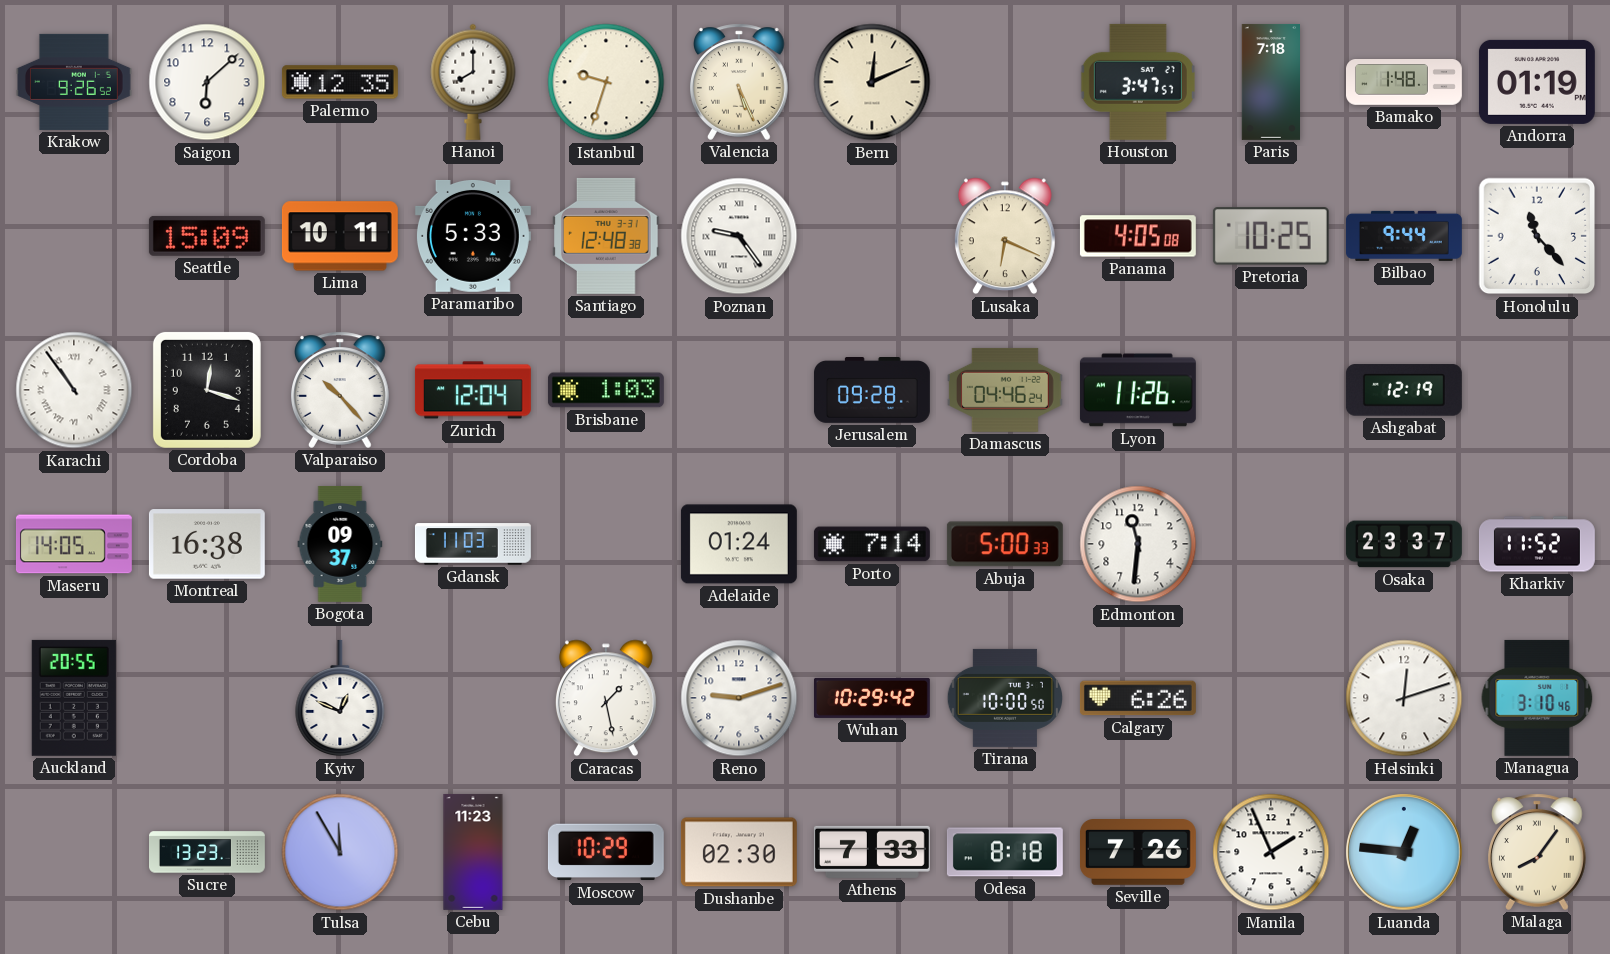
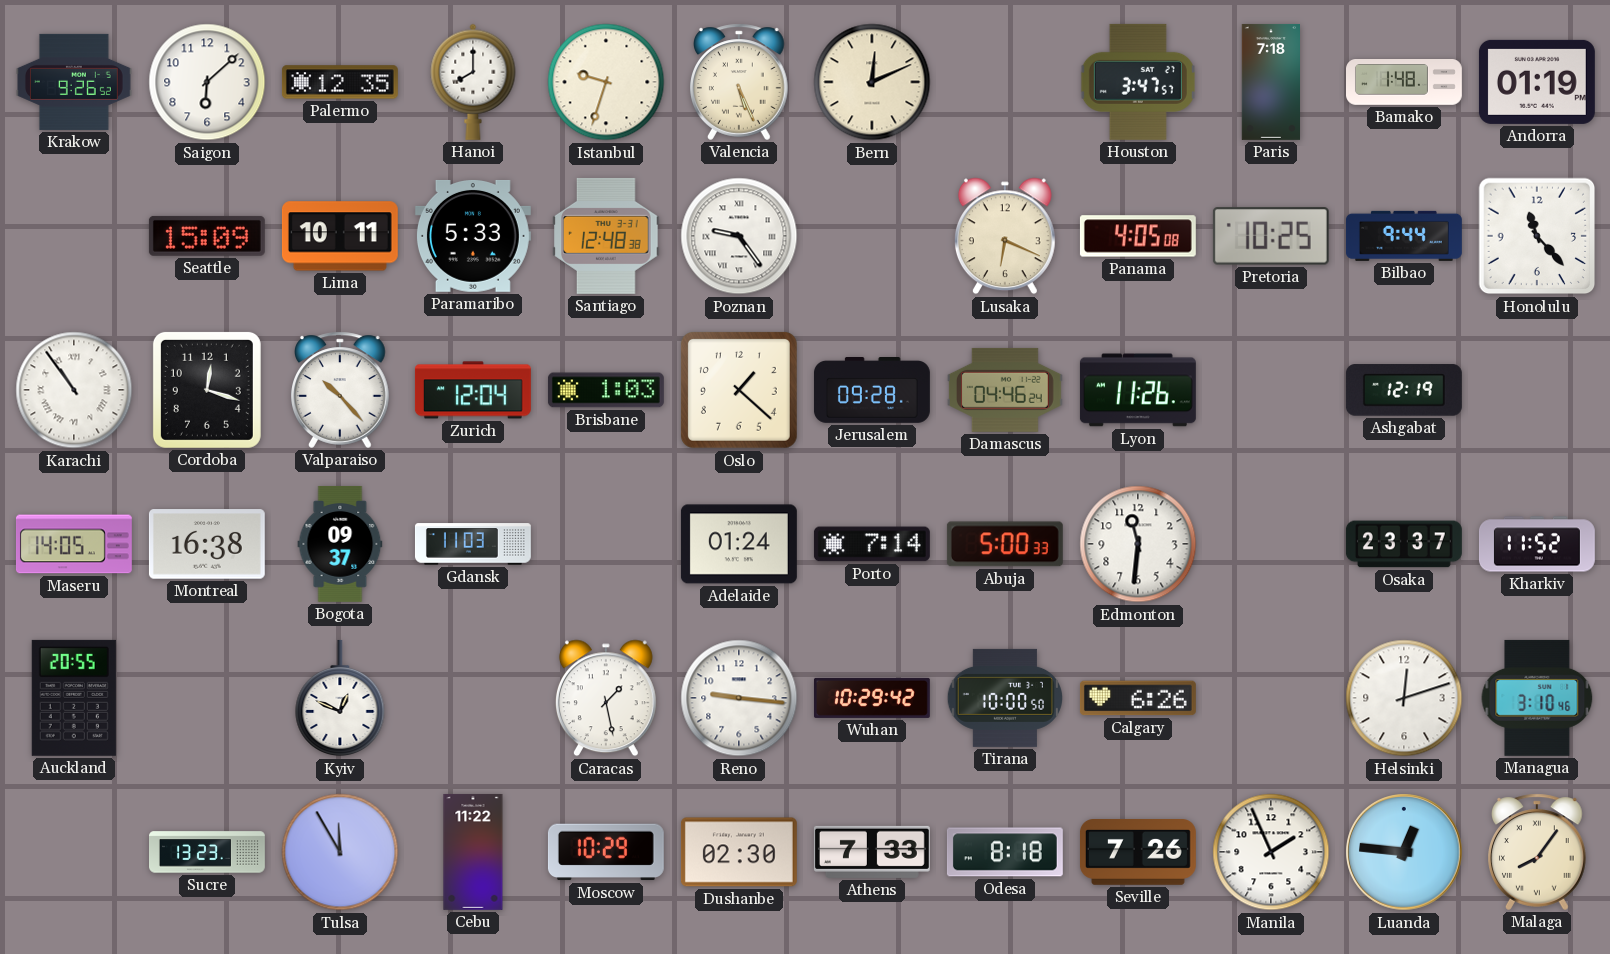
Oslo: none -> 1:22 (739, 390)
Reno: 9:12 -> 9:16 (739, 698)
Cebu: 11:23 -> 11:22 (473, 852)
